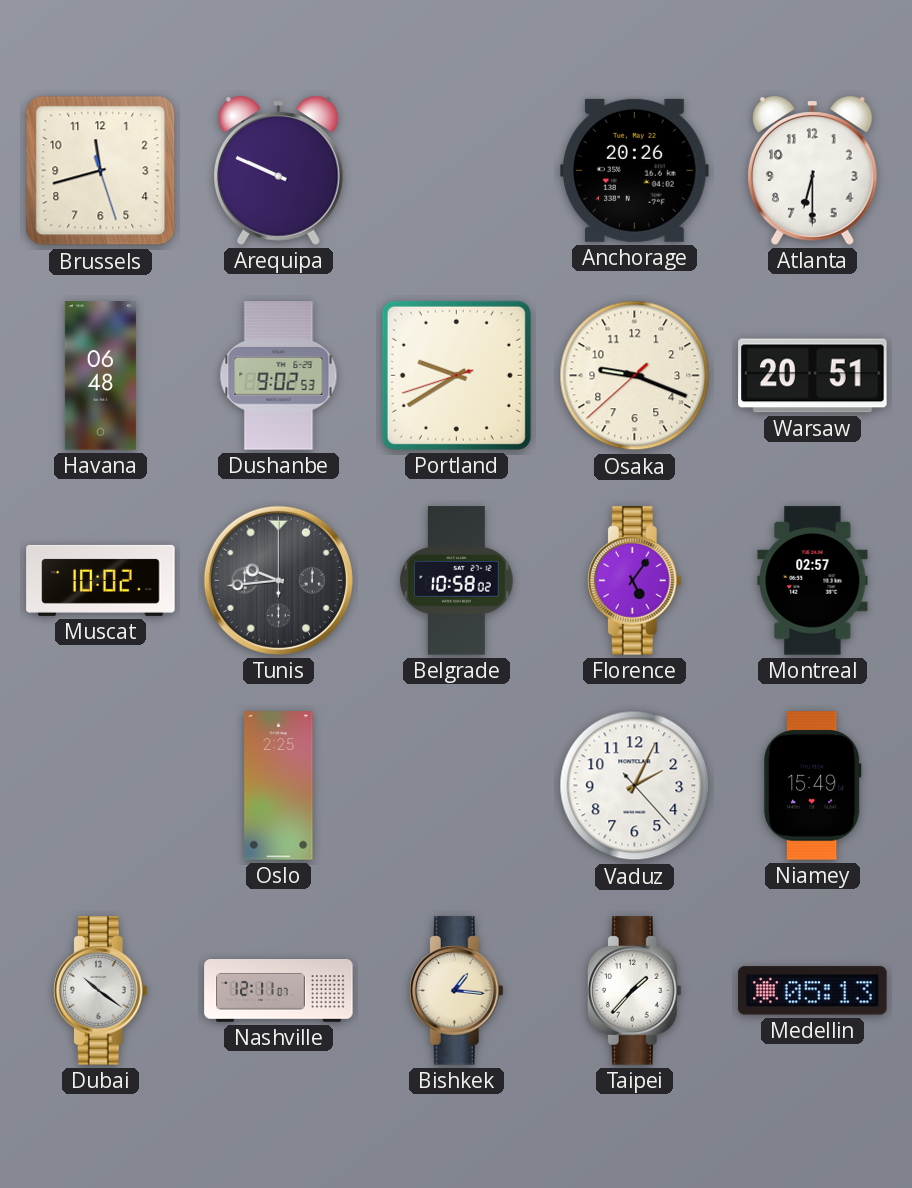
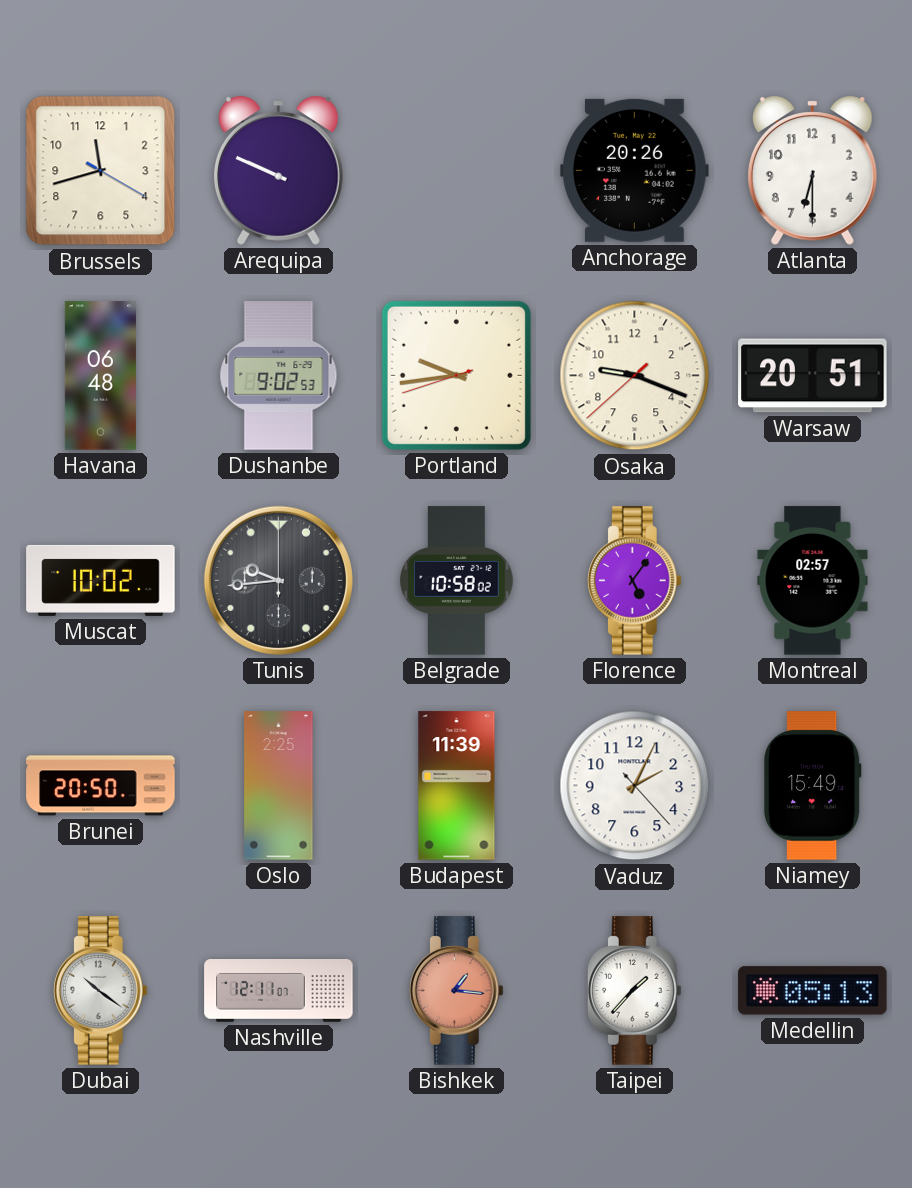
Brussels: 11:42:27 -> 11:42:20 (101, 171)
Portland: 9:39 -> 9:43 (456, 375)
Brunei: none -> 20:50 (101, 786)
Budapest: none -> 11:39 (457, 786)
Bishkek dial: cream -> salmon (456, 991)
